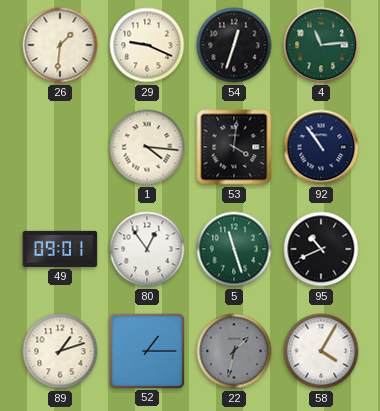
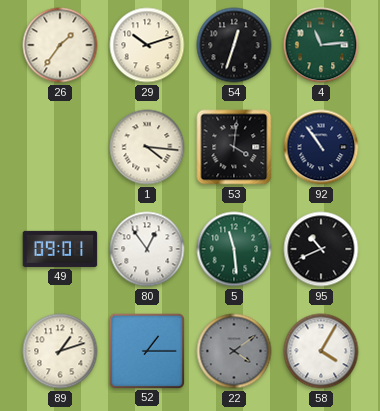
26: 1:31 -> 1:36 (60, 45)
29: 9:19 -> 10:12 (147, 45)
5: 11:27 -> 11:29 (234, 249)
22: 1:32 -> 4:09 (234, 351)
